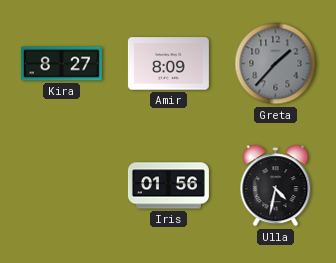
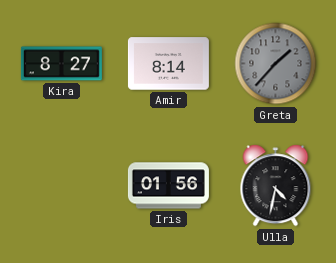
Amir: 8:09 -> 8:14 (168, 64)
